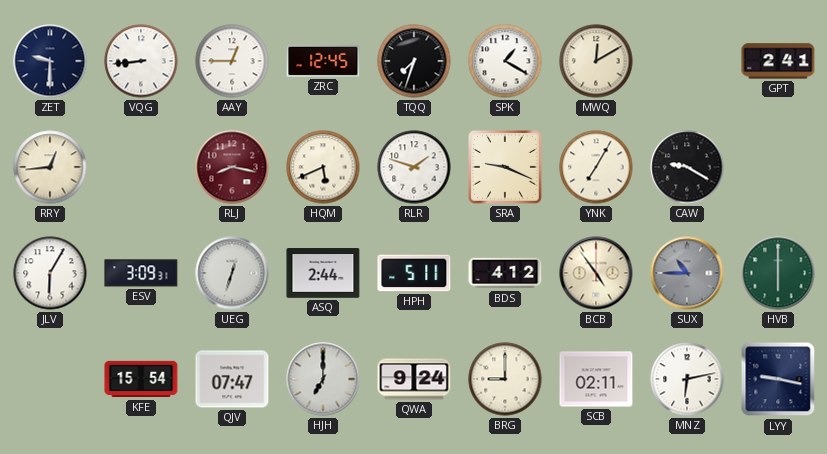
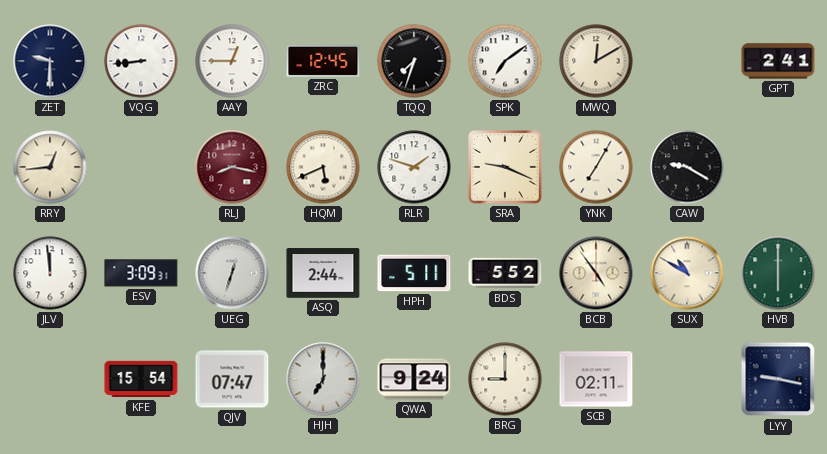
SPK: 1:20 -> 7:09 (505, 61)
JLV: 6:05 -> 11:59 (50, 273)
BDS: 4:12 -> 5:52 (505, 273)
SUX: 10:45 -> 10:50 (687, 273)
SUX dial: grey -> cream (687, 273)
MNZ: 6:13 -> none (687, 379)
